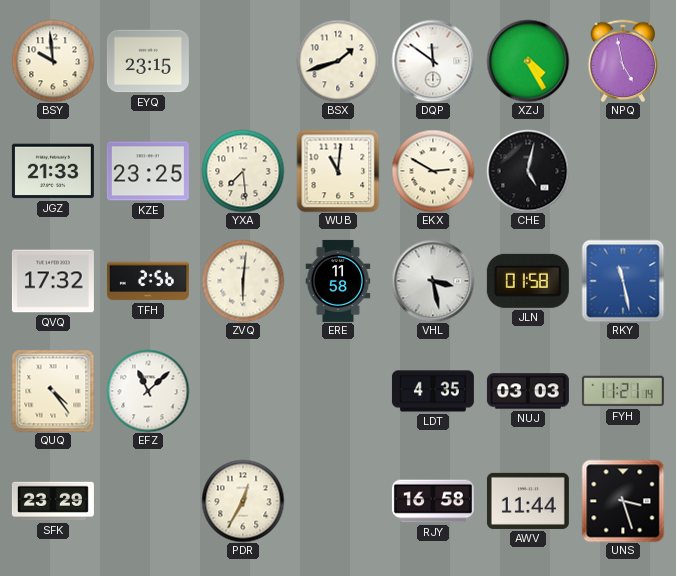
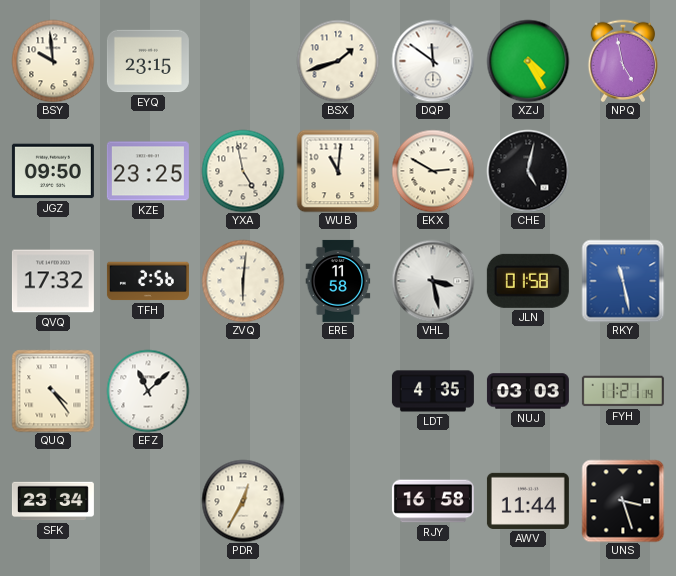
JGZ: 21:33 -> 09:50 (53, 171)
YXA: 7:29 -> 4:58 (243, 171)
SFK: 23:29 -> 23:34 (53, 501)
